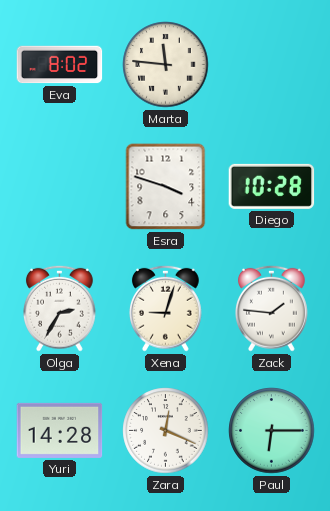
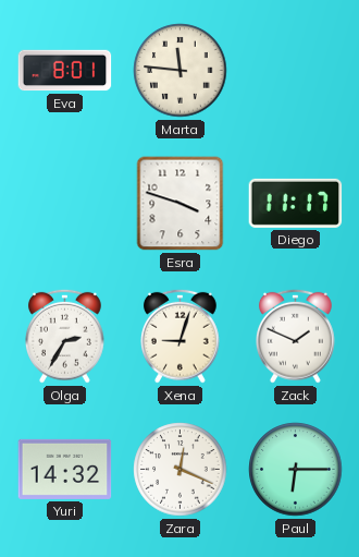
Eva: 8:02 -> 8:01 (65, 71)
Diego: 10:28 -> 11:17 (296, 203)
Zack: 1:46 -> 1:49 (296, 336)
Yuri: 14:28 -> 14:32 (65, 469)
